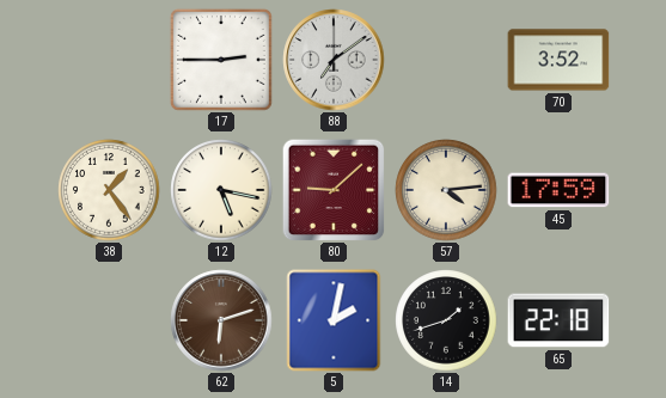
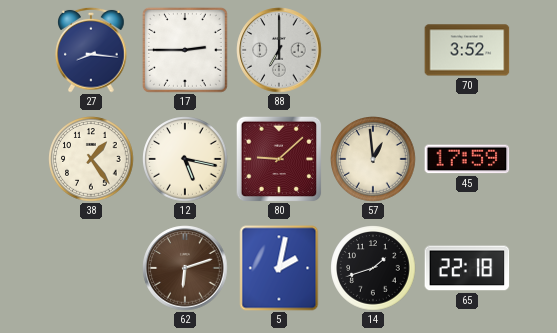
27: none -> 8:16 (91, 50)
88: 7:09 -> 7:00 (279, 50)
57: 4:14 -> 12:59 (373, 159)
